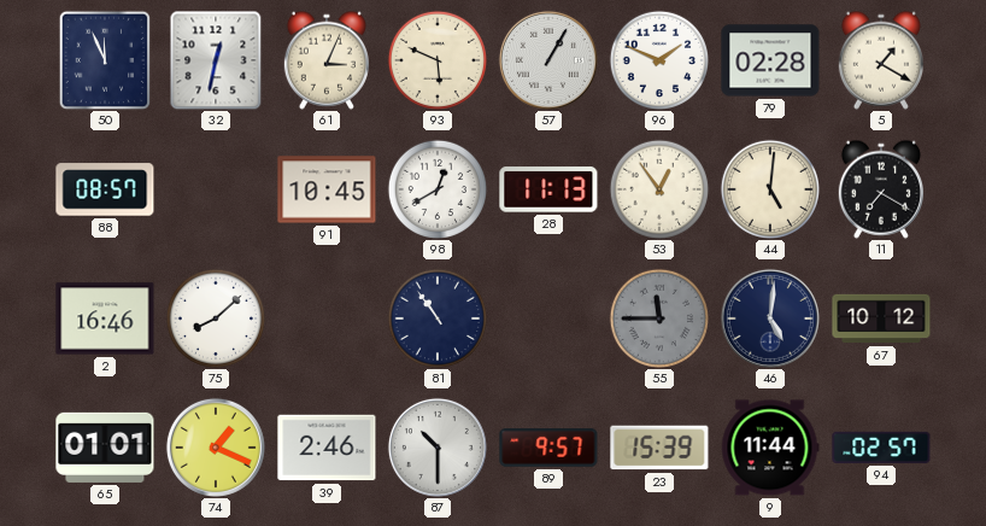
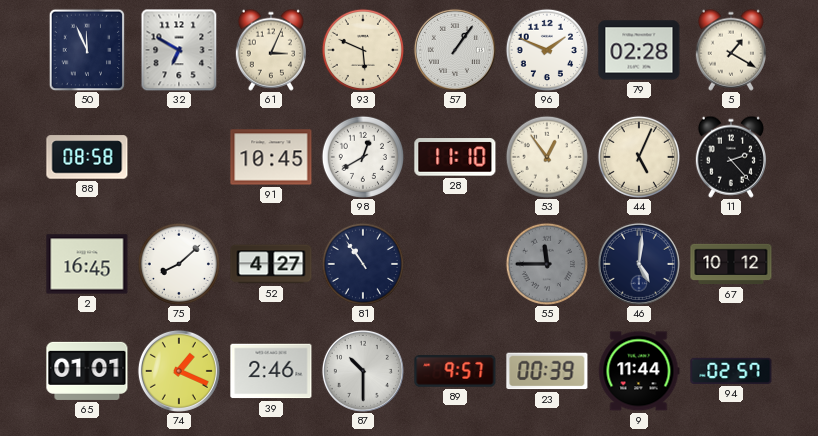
32: 12:32 -> 6:50 (179, 50)
57: 1:05 -> 1:06 (455, 50)
88: 08:57 -> 08:58 (87, 157)
28: 11:13 -> 11:10 (455, 157)
44: 5:01 -> 5:04 (638, 156)
11: 7:20 -> 2:23 (731, 157)
2: 16:46 -> 16:45 (87, 264)
52: none -> 4:27 (271, 264)
23: 15:39 -> 00:39 (547, 371)
